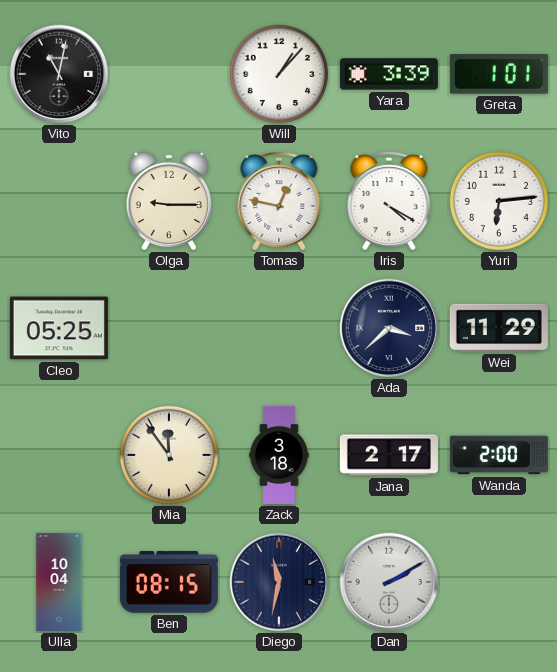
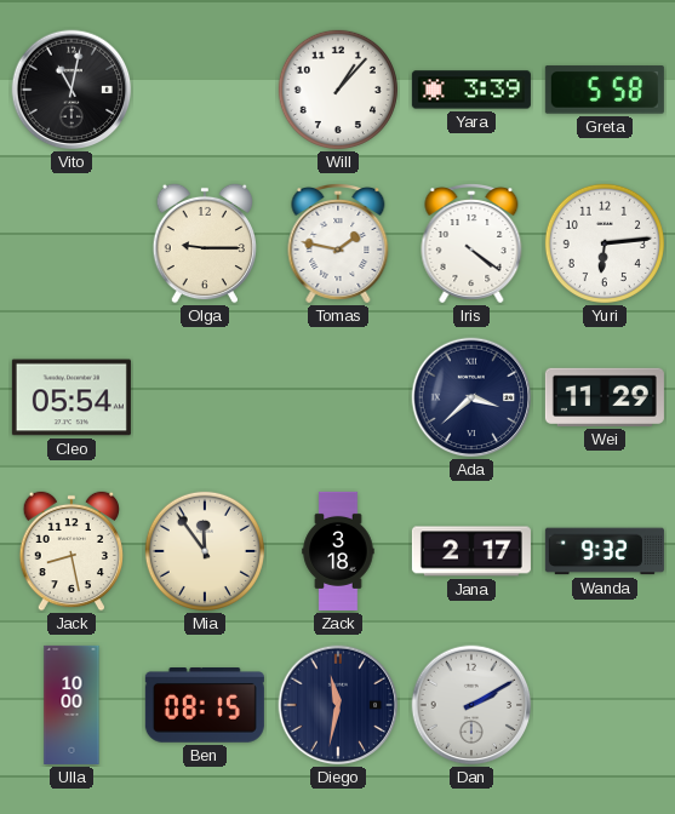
Greta: 1:01 -> 5:58 (605, 90)
Tomas: 12:47 -> 1:47 (338, 245)
Iris: 4:20 -> 4:21 (471, 245)
Cleo: 05:25 -> 05:54 (71, 397)
Jack: none -> 8:28 (70, 551)
Wanda: 2:00 -> 9:32 (605, 551)
Ulla: 10:04 -> 10:00 (71, 705)
